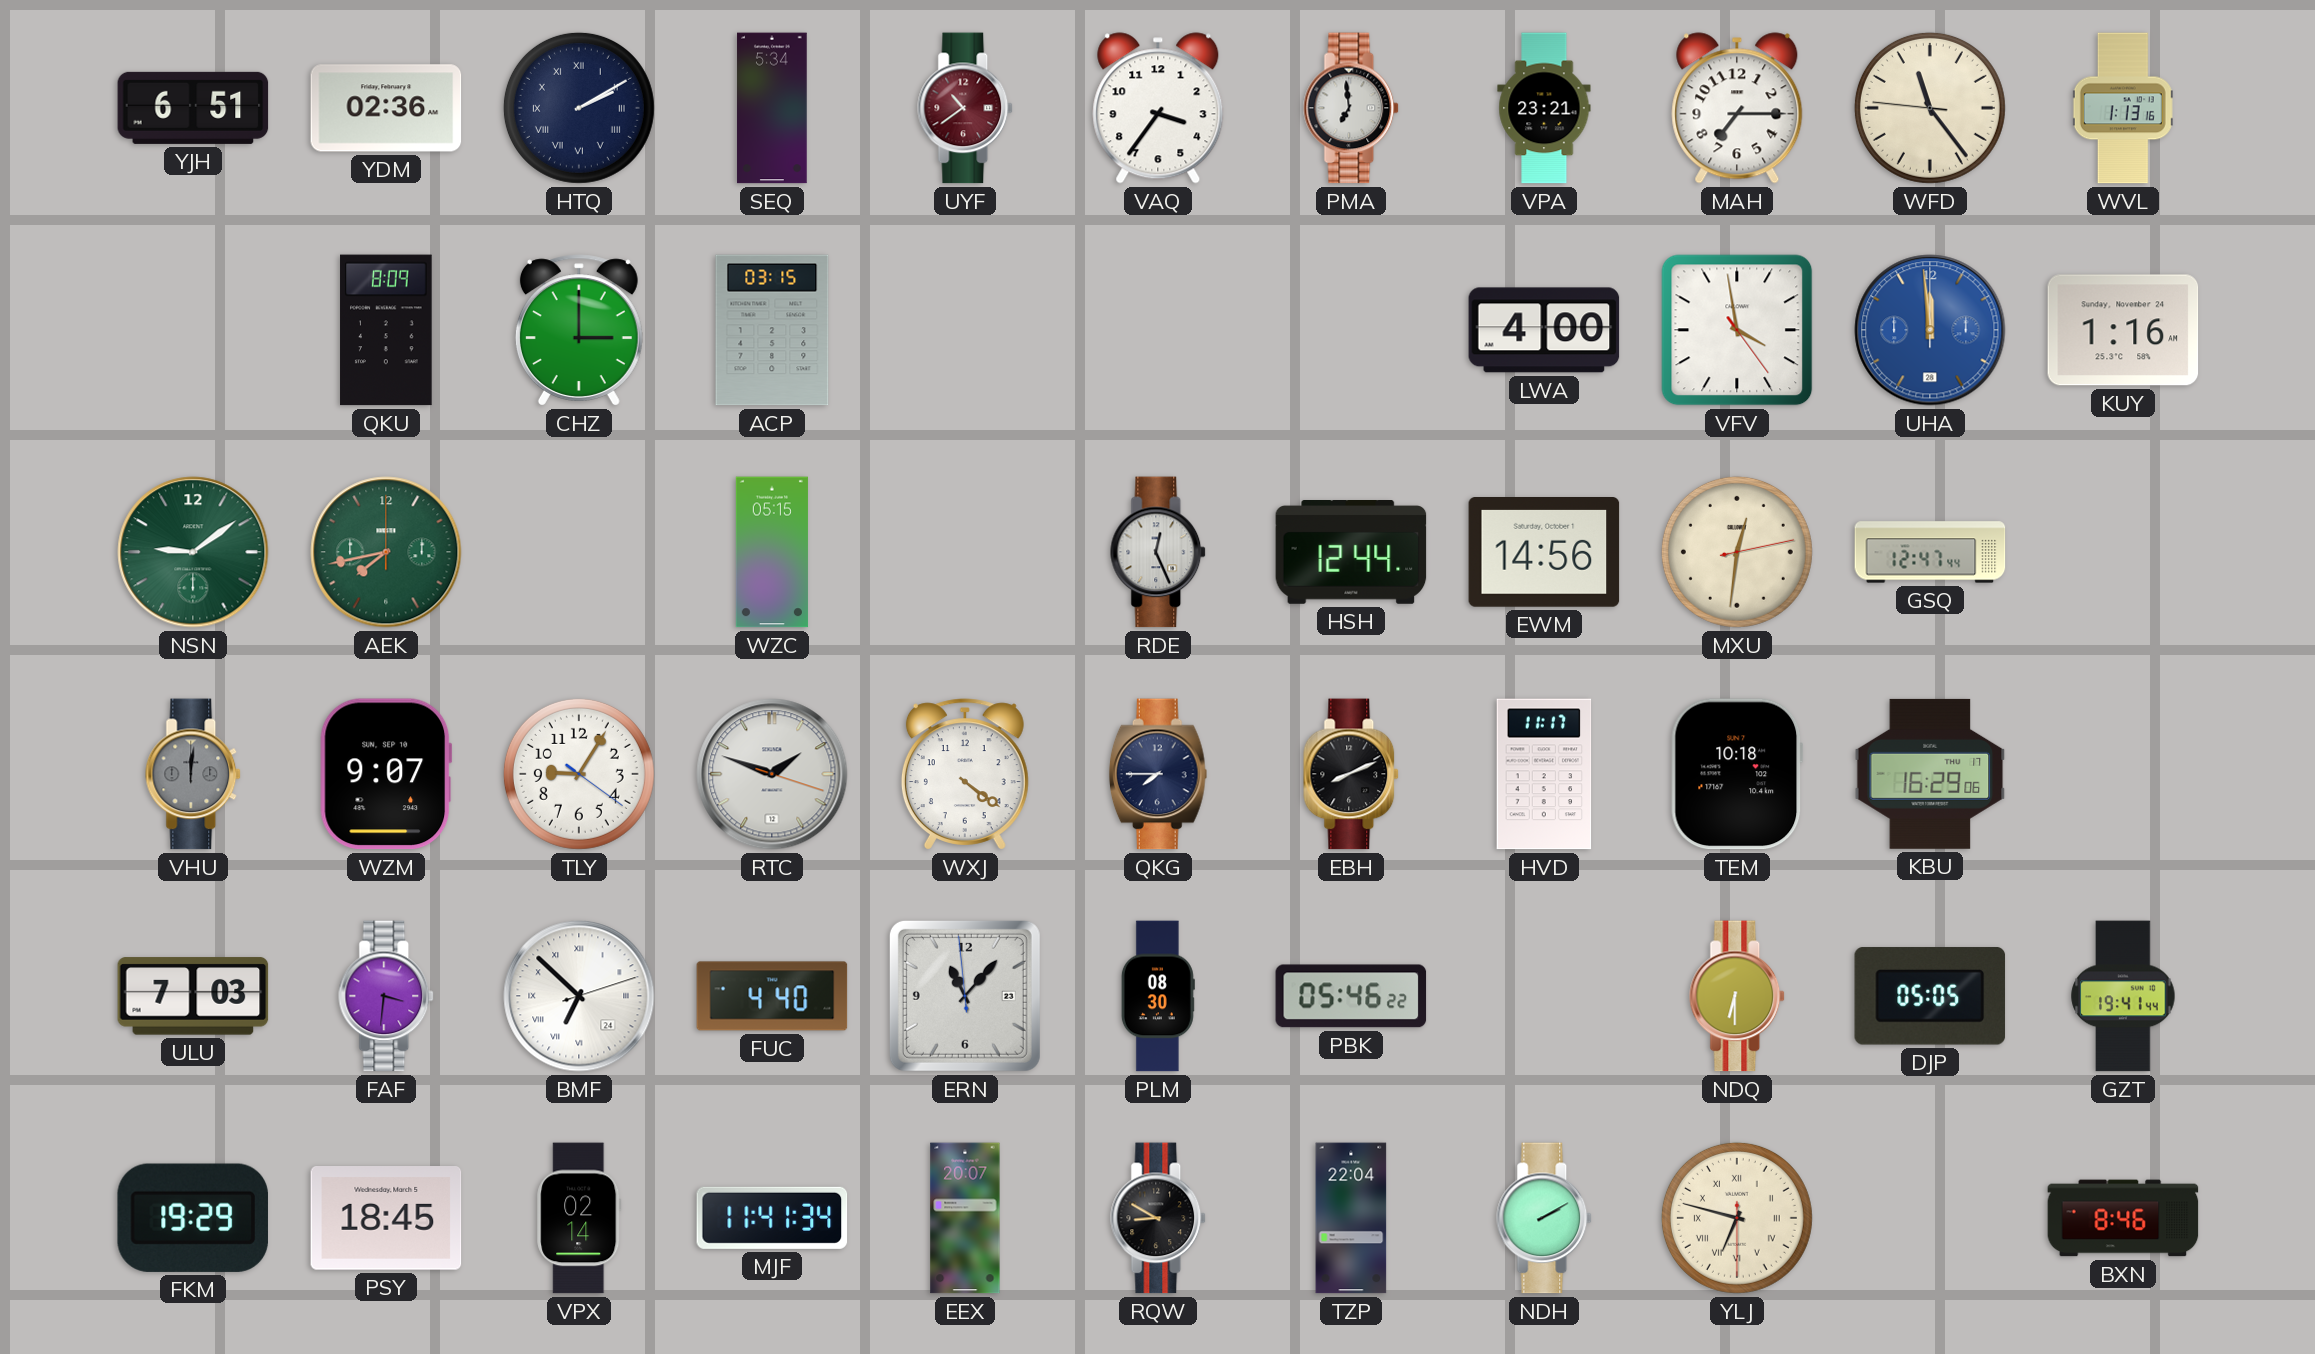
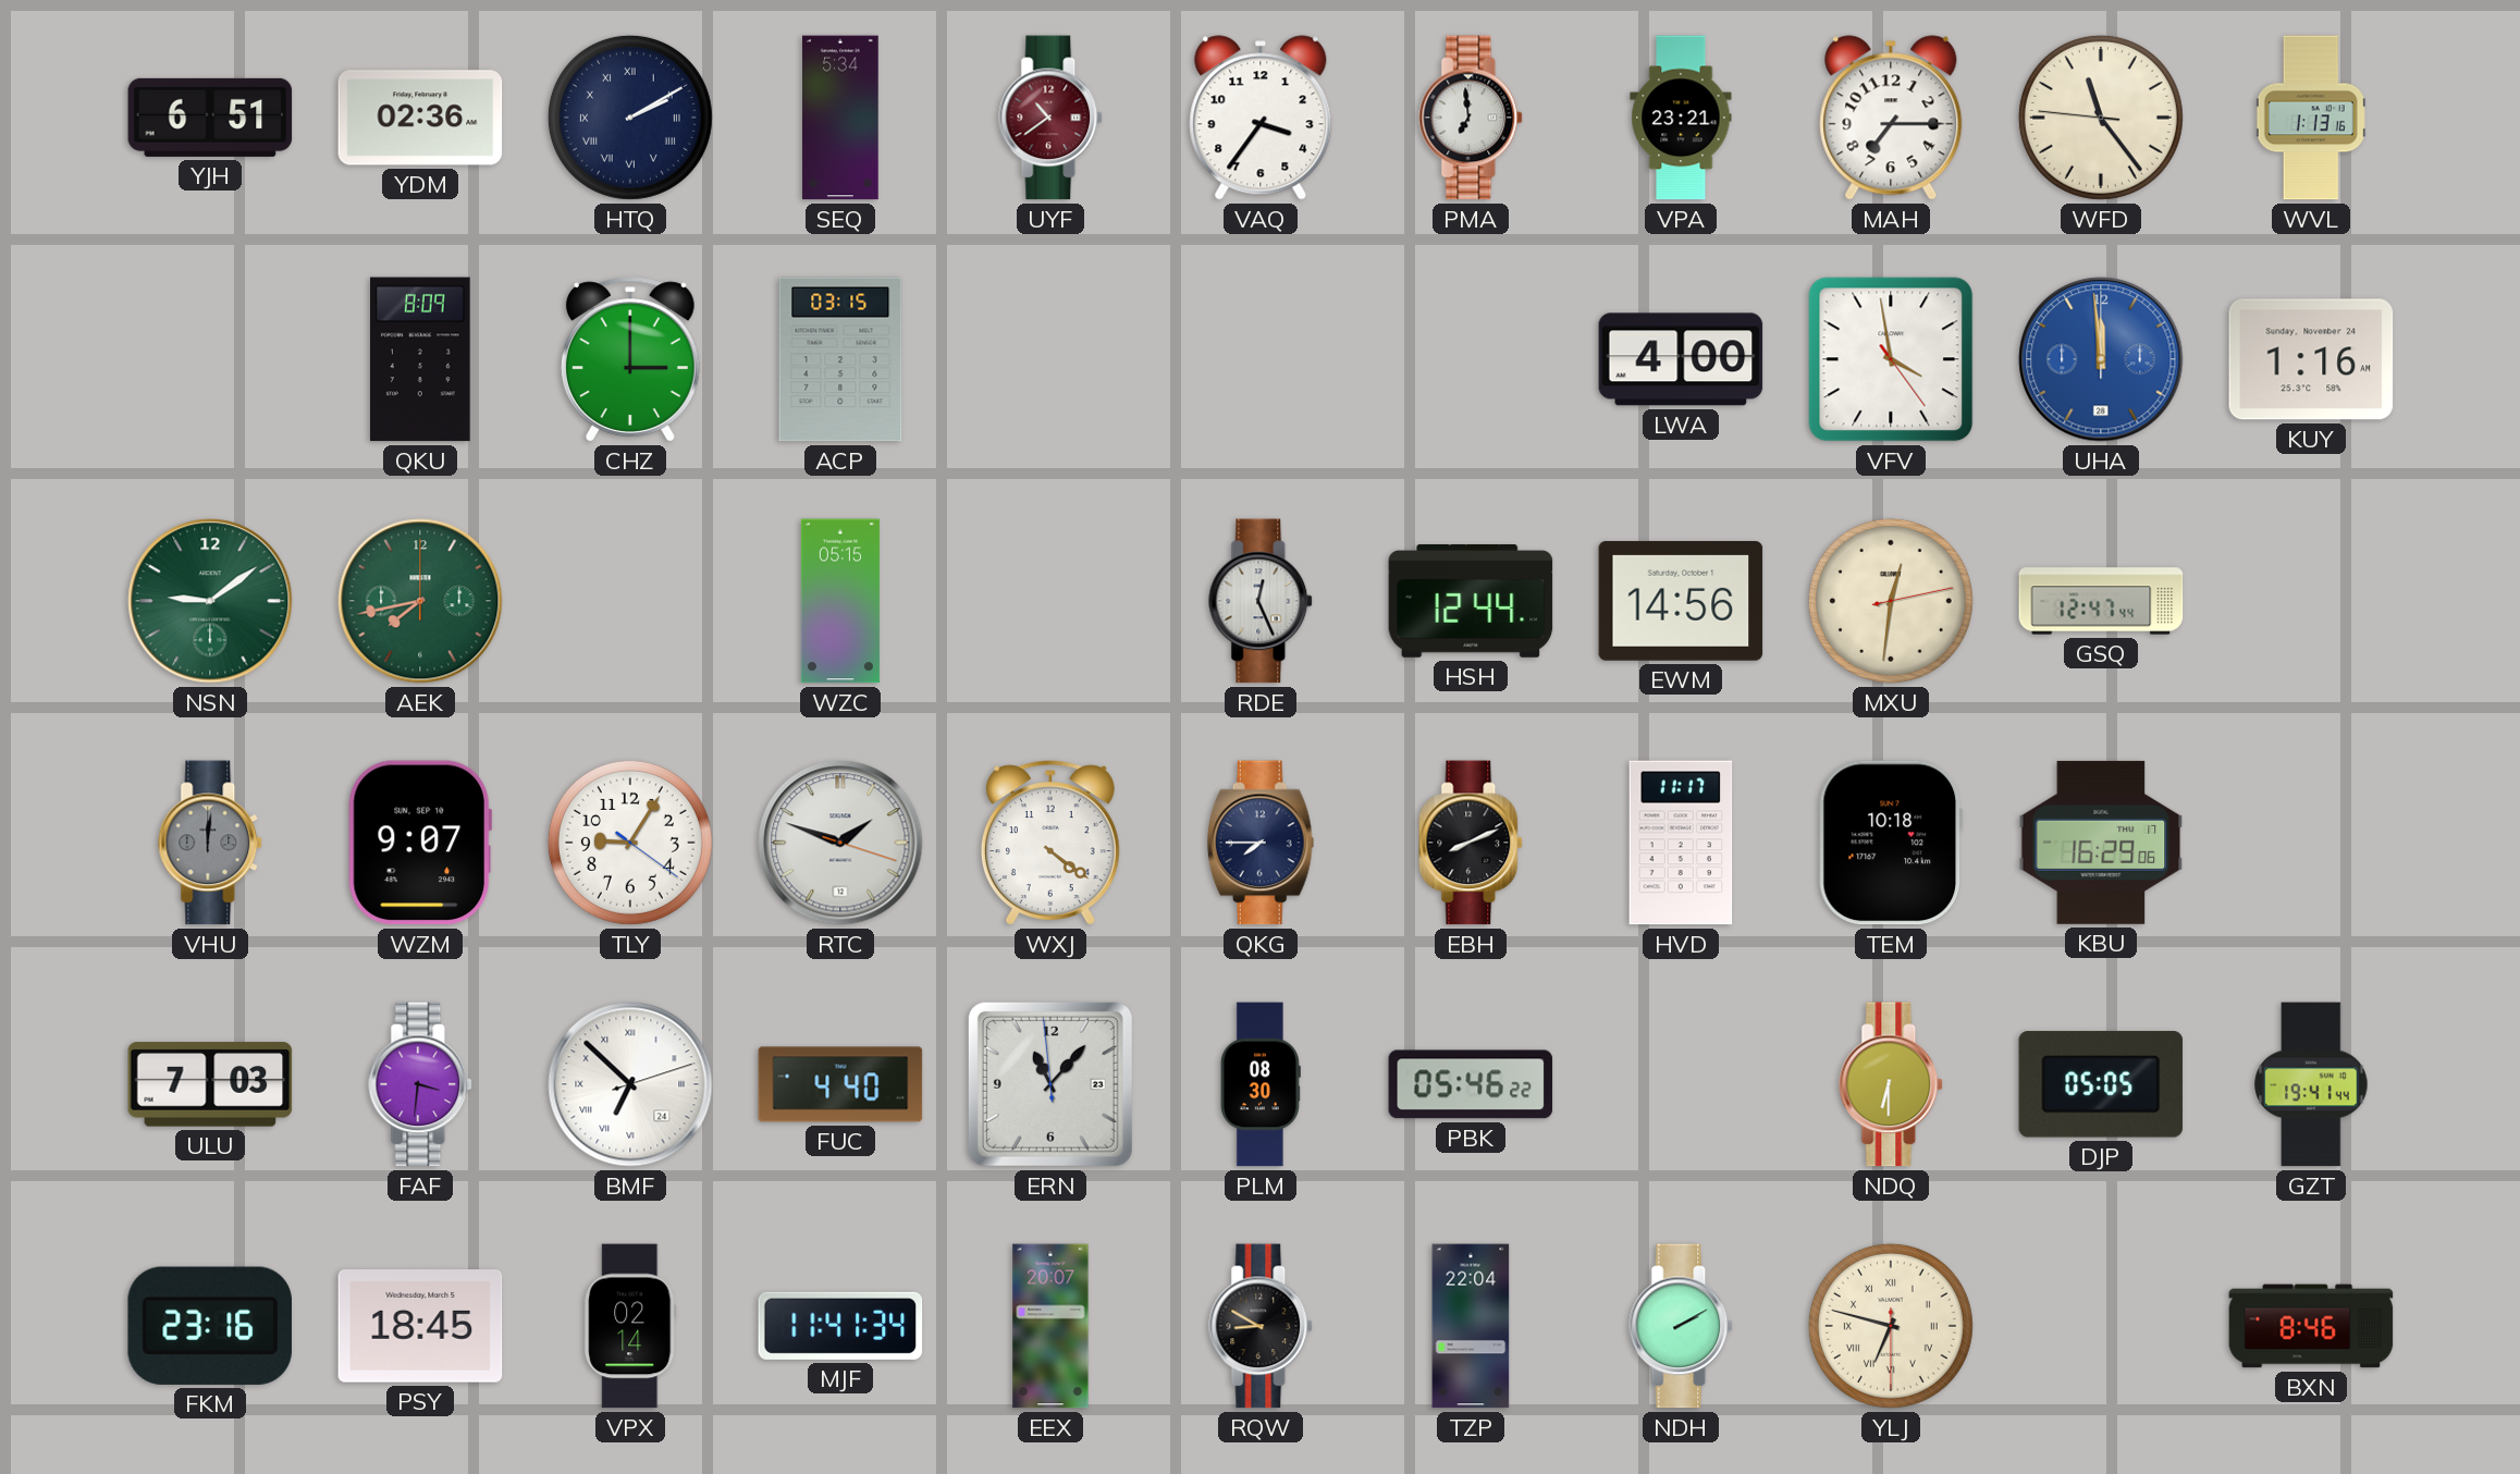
FKM: 19:29 -> 23:16 (210, 1326)
